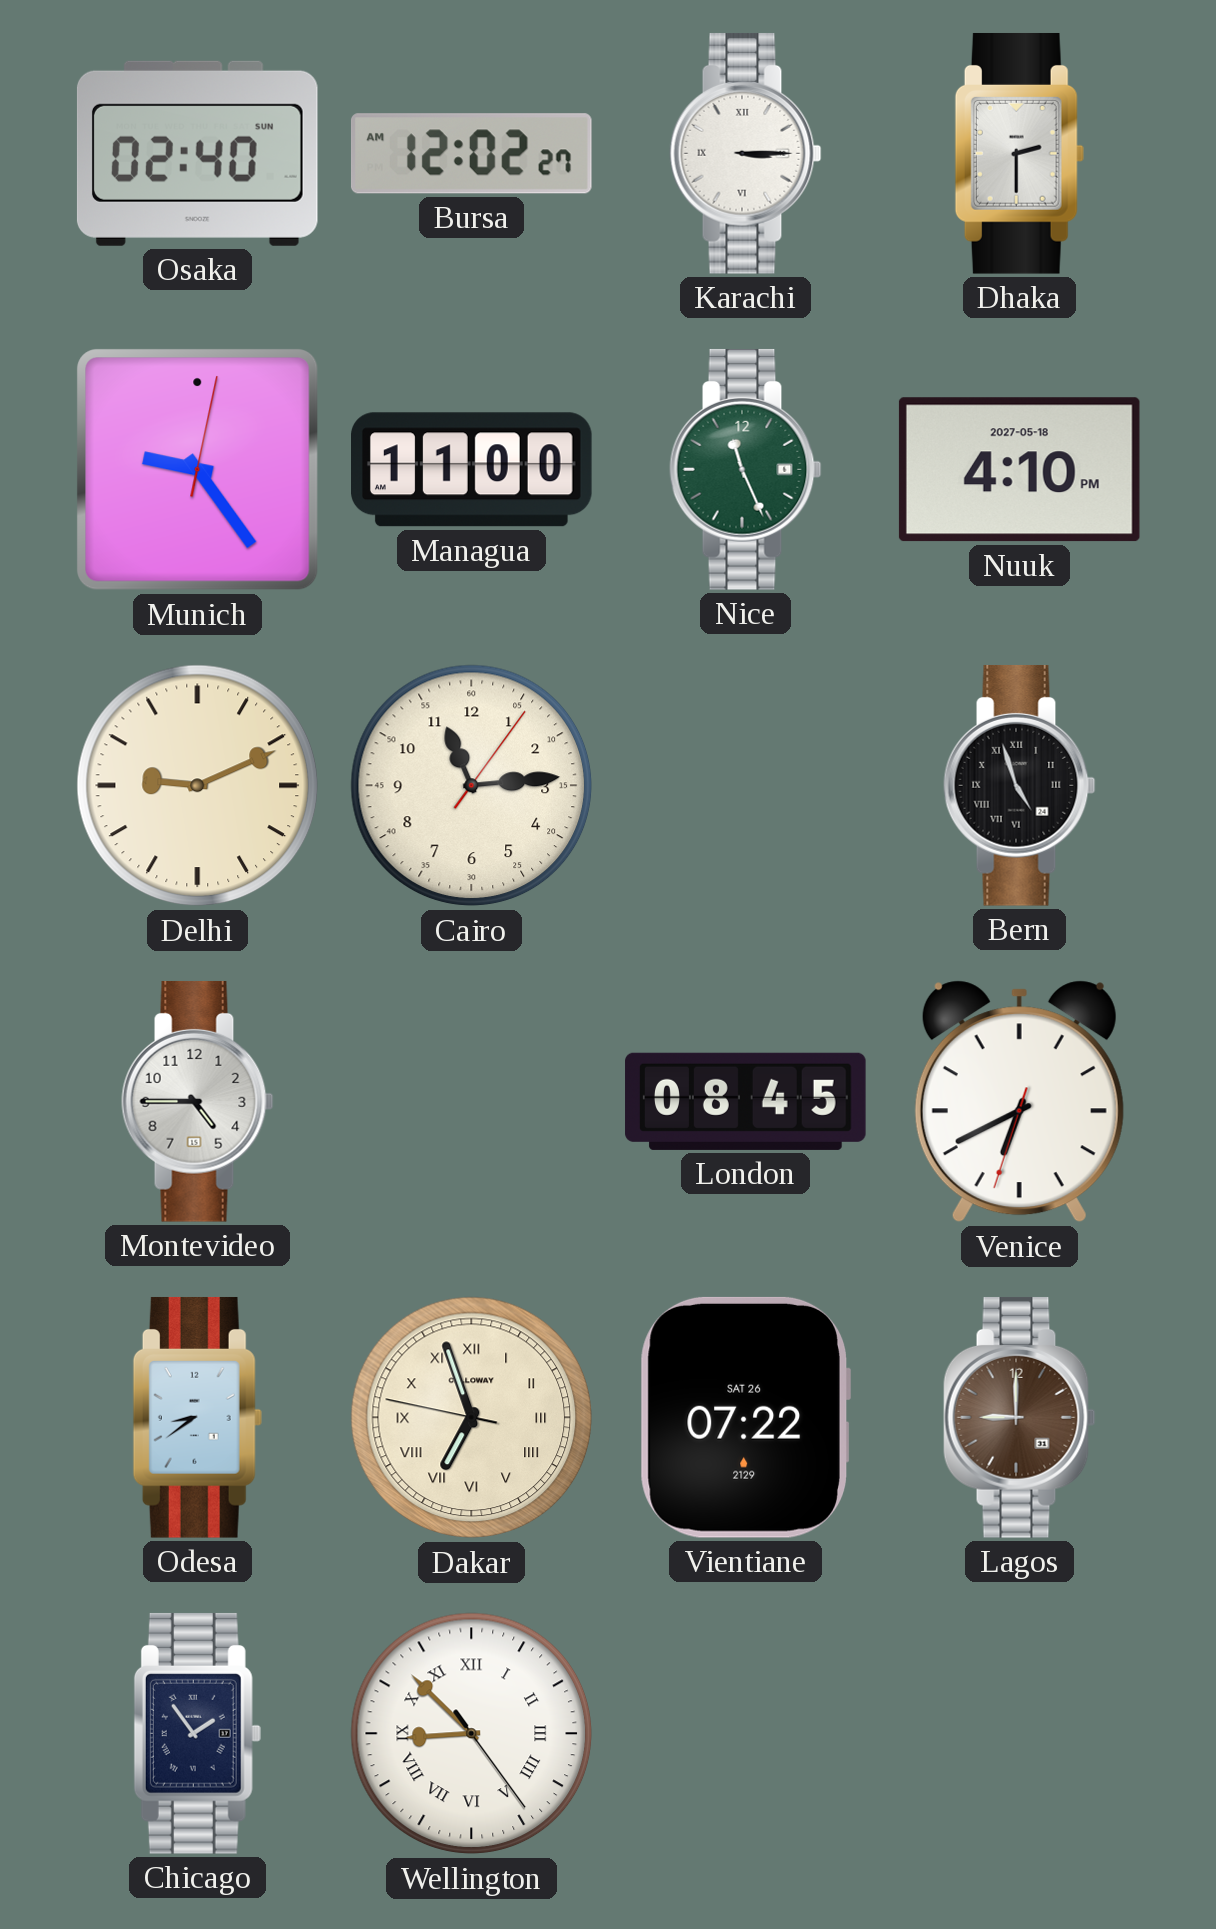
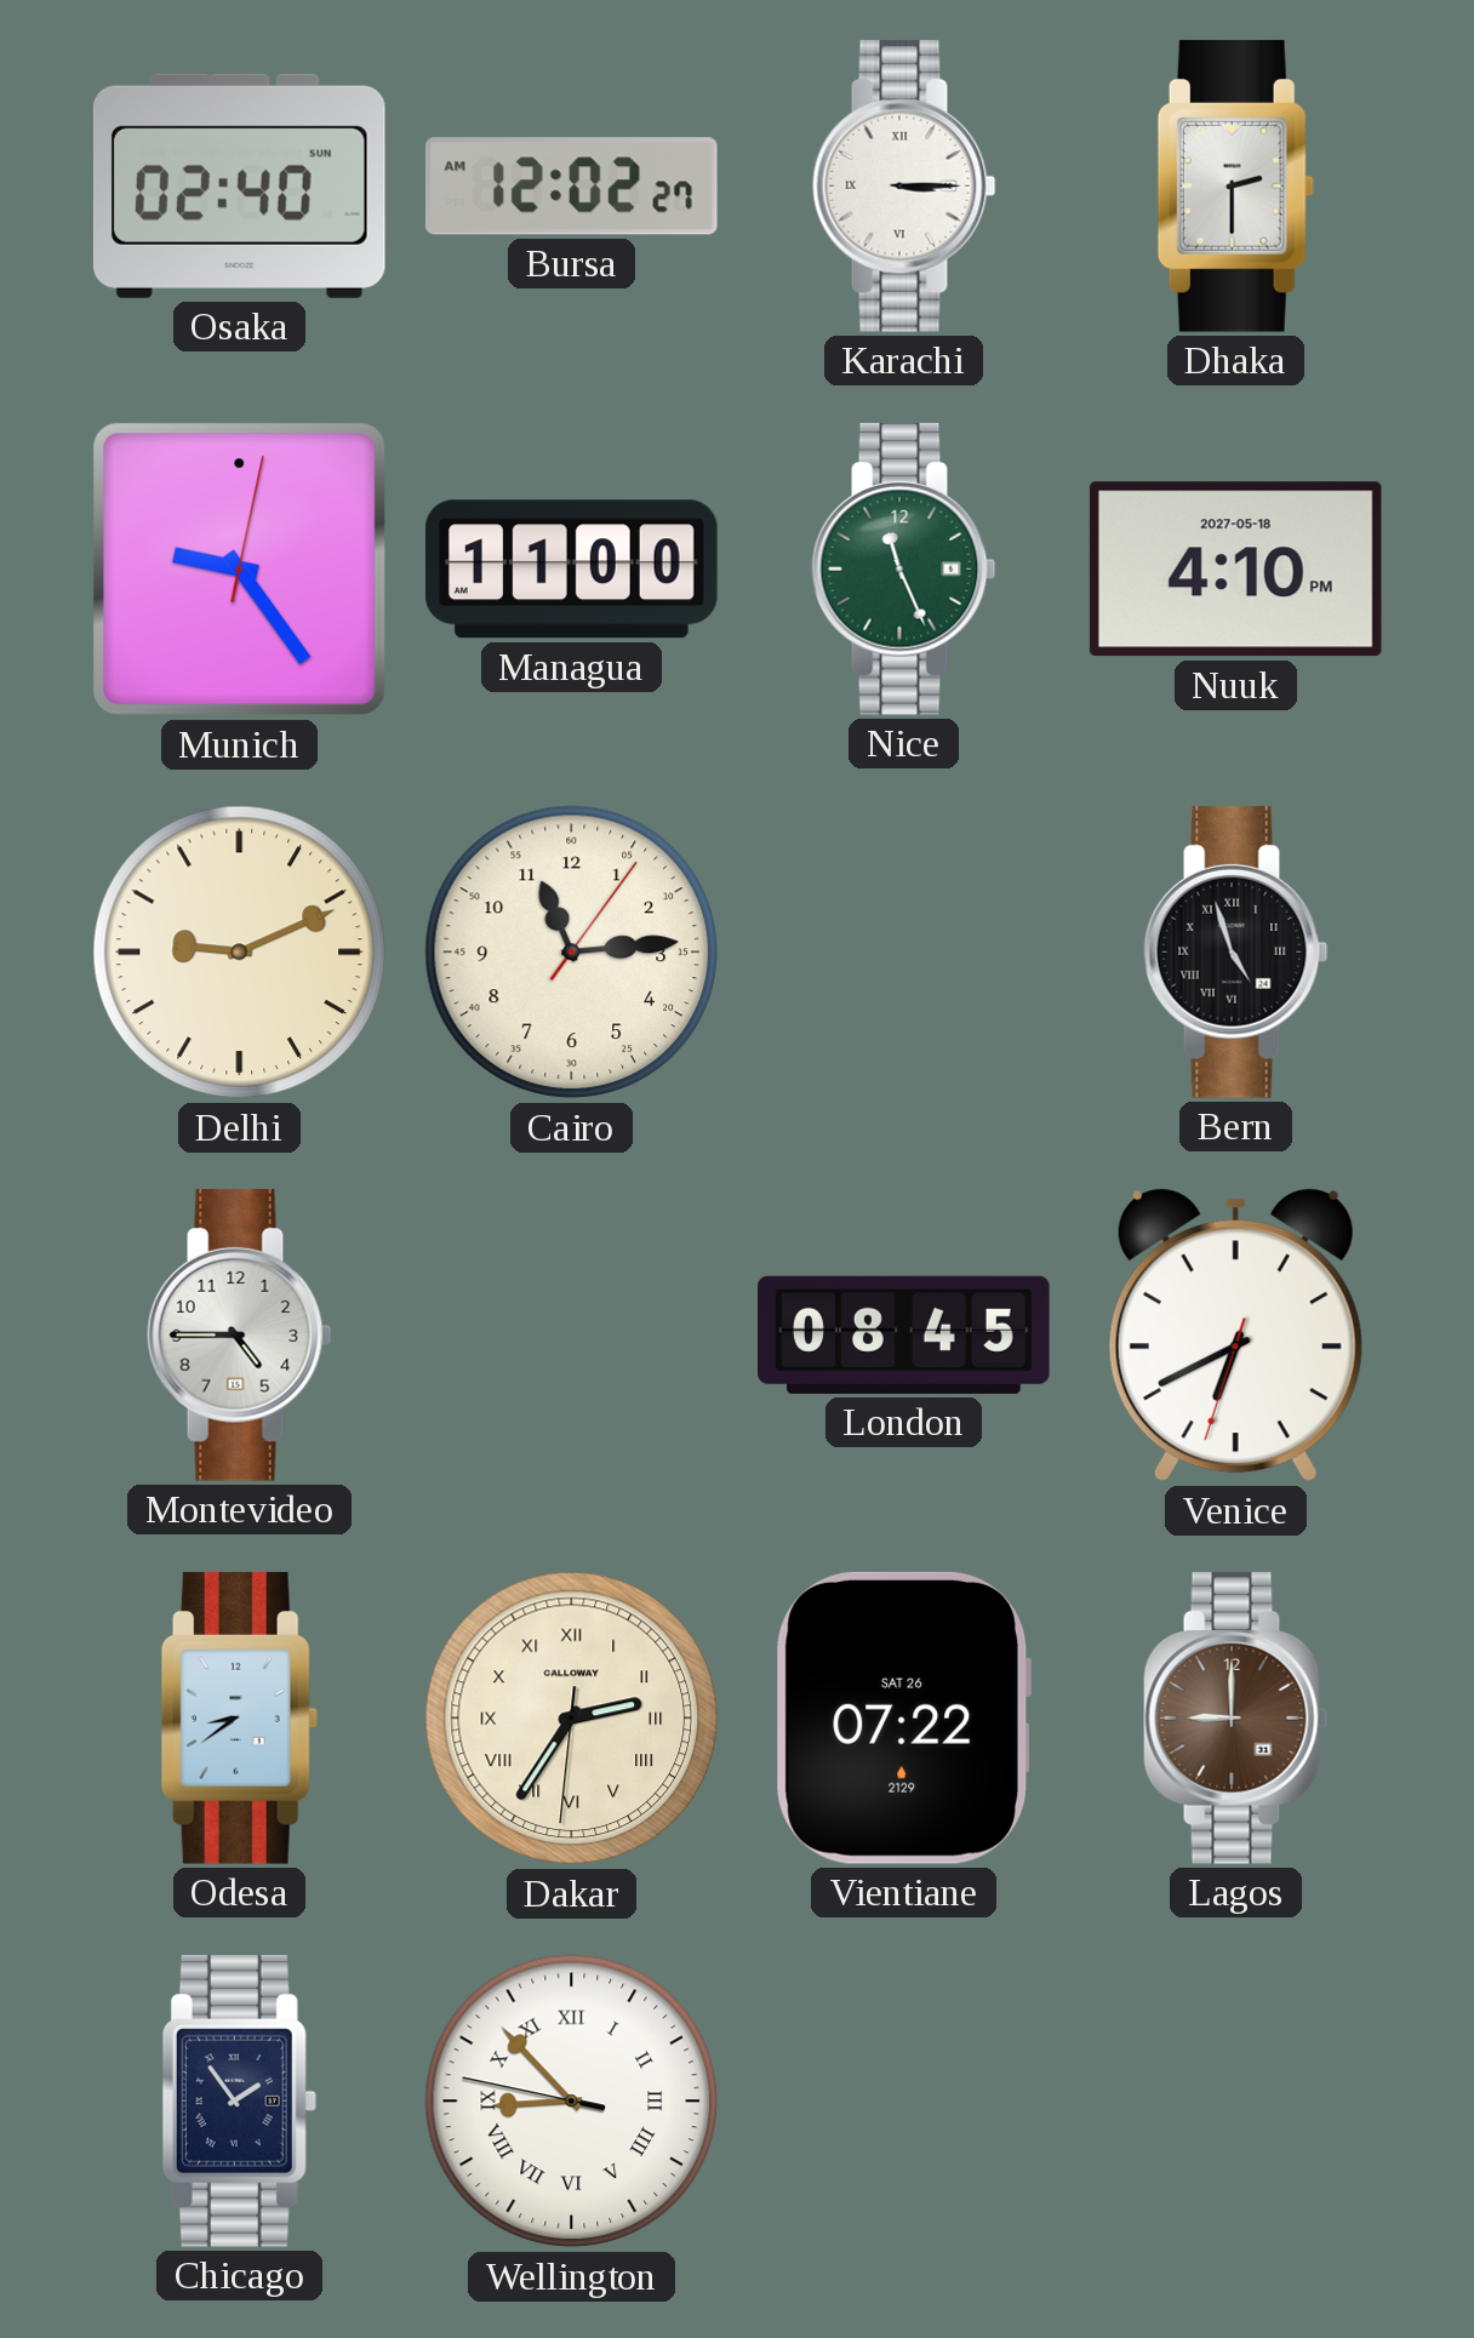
Dakar: 6:56 -> 2:35 (572, 1719)
Wellington: 8:52:24 -> 8:52:47 (572, 2102)
